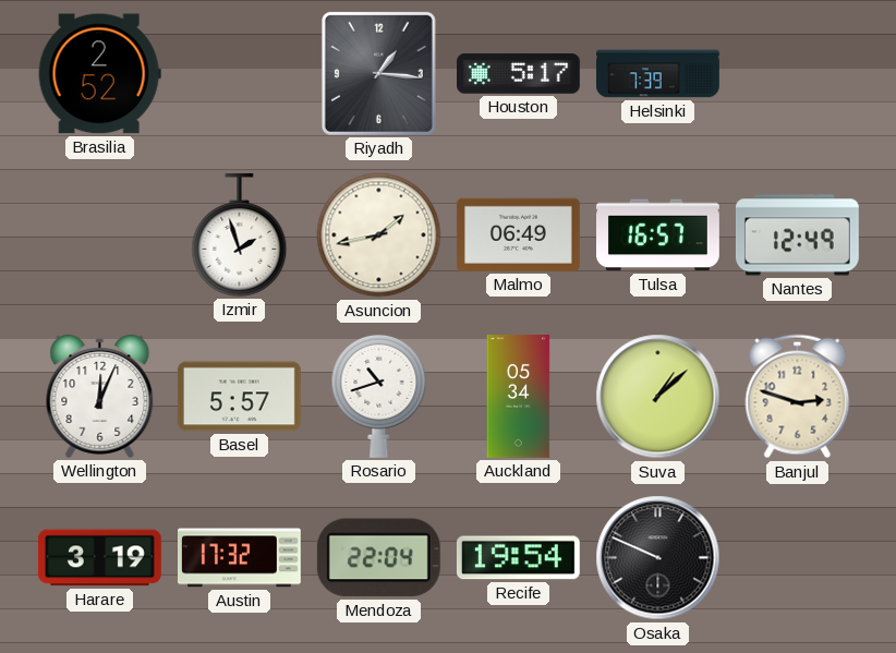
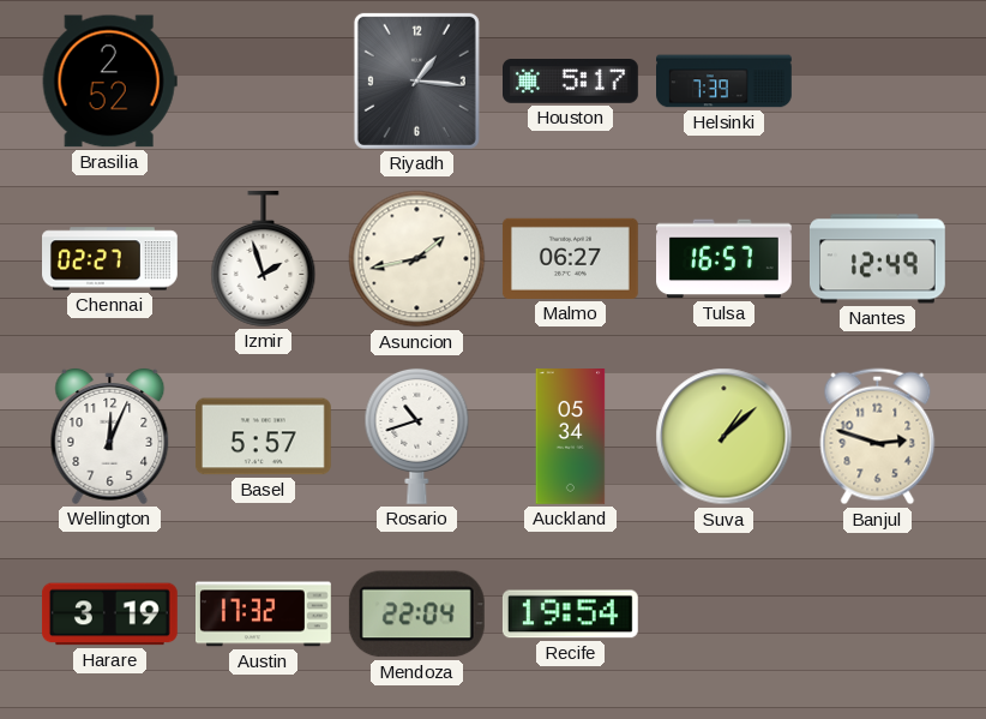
Chennai: none -> 02:27 (110, 259)
Malmo: 06:49 -> 06:27 (570, 258)
Osaka: 9:49 -> none (658, 558)
